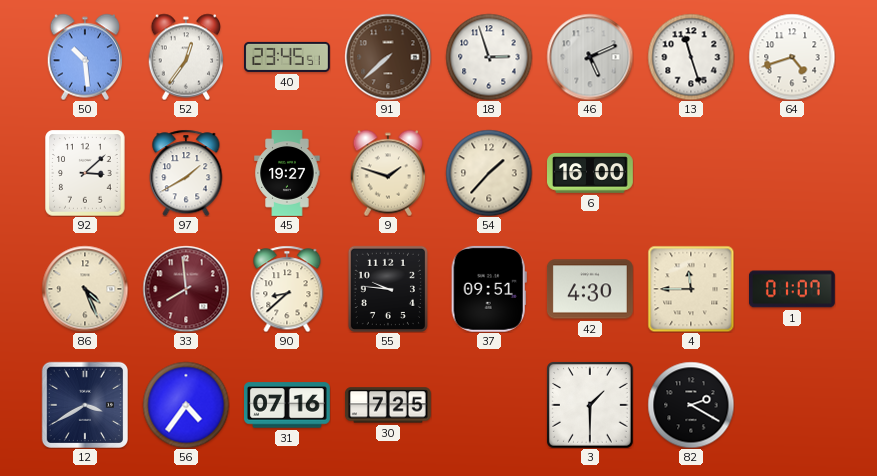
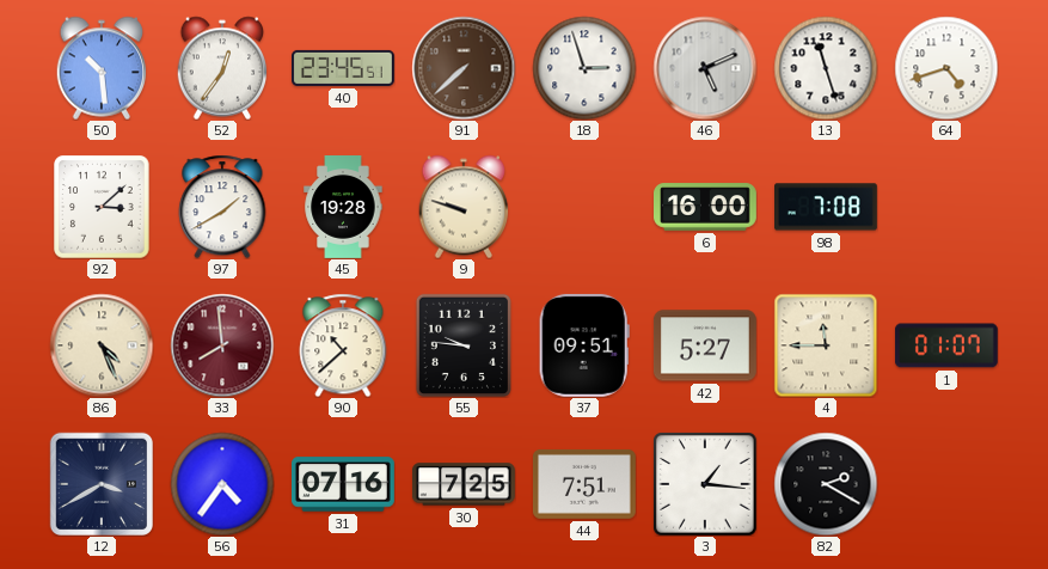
45: 19:27 -> 19:28 (343, 208)
9: 1:48 -> 9:48 (464, 207)
54: 1:37 -> none (489, 173)
98: none -> 7:08 (827, 207)
90: 8:38 -> 10:38 (343, 345)
42: 4:30 -> 5:27 (705, 345)
44: none -> 7:51 (584, 484)
3: 1:30 -> 1:16 (705, 484)
